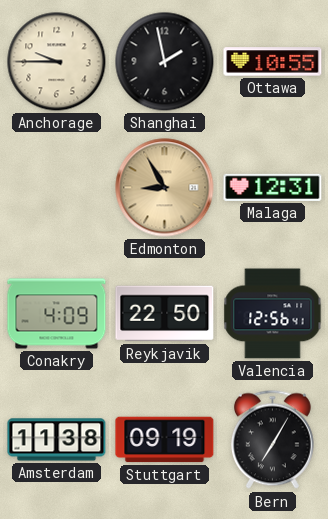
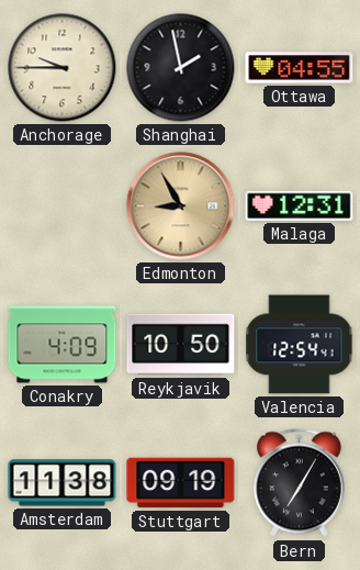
Ottawa: 10:55 -> 04:55 (300, 68)
Reykjavik: 22:50 -> 10:50 (181, 345)
Valencia: 12:56 -> 12:54 (300, 345)
